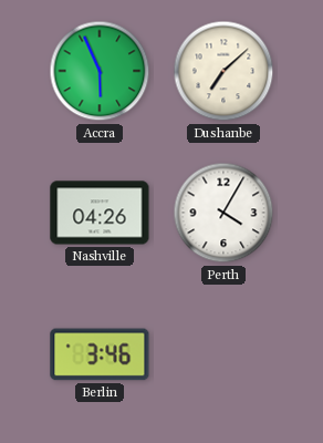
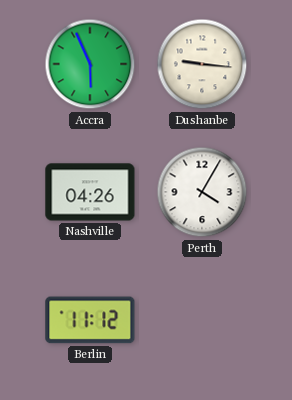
Dushanbe: 7:08 -> 9:16 (202, 64)
Berlin: 3:46 -> 11:12 (90, 320)
